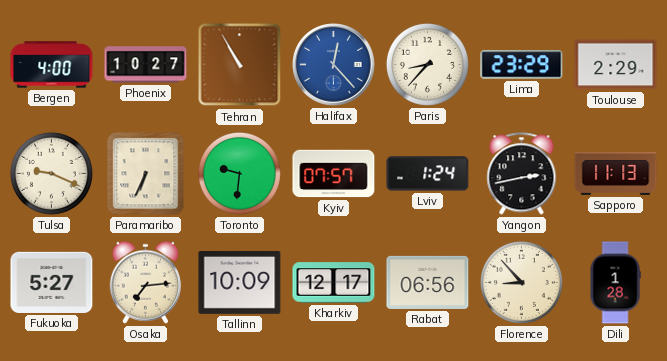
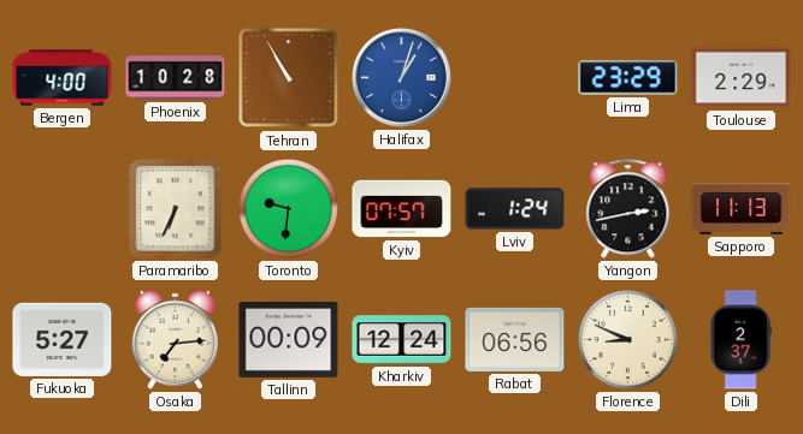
Phoenix: 10:27 -> 10:28 (176, 78)
Halifax: 12:23 -> 1:03 (402, 78)
Paris: 8:37 -> none (427, 64)
Tulsa: 9:19 -> none (51, 173)
Tallinn: 10:09 -> 00:09 (289, 339)
Kharkiv: 12:17 -> 12:24 (402, 340)
Florence: 8:53 -> 8:49 (627, 339)
Dili: 1:28 -> 2:37 (740, 340)
